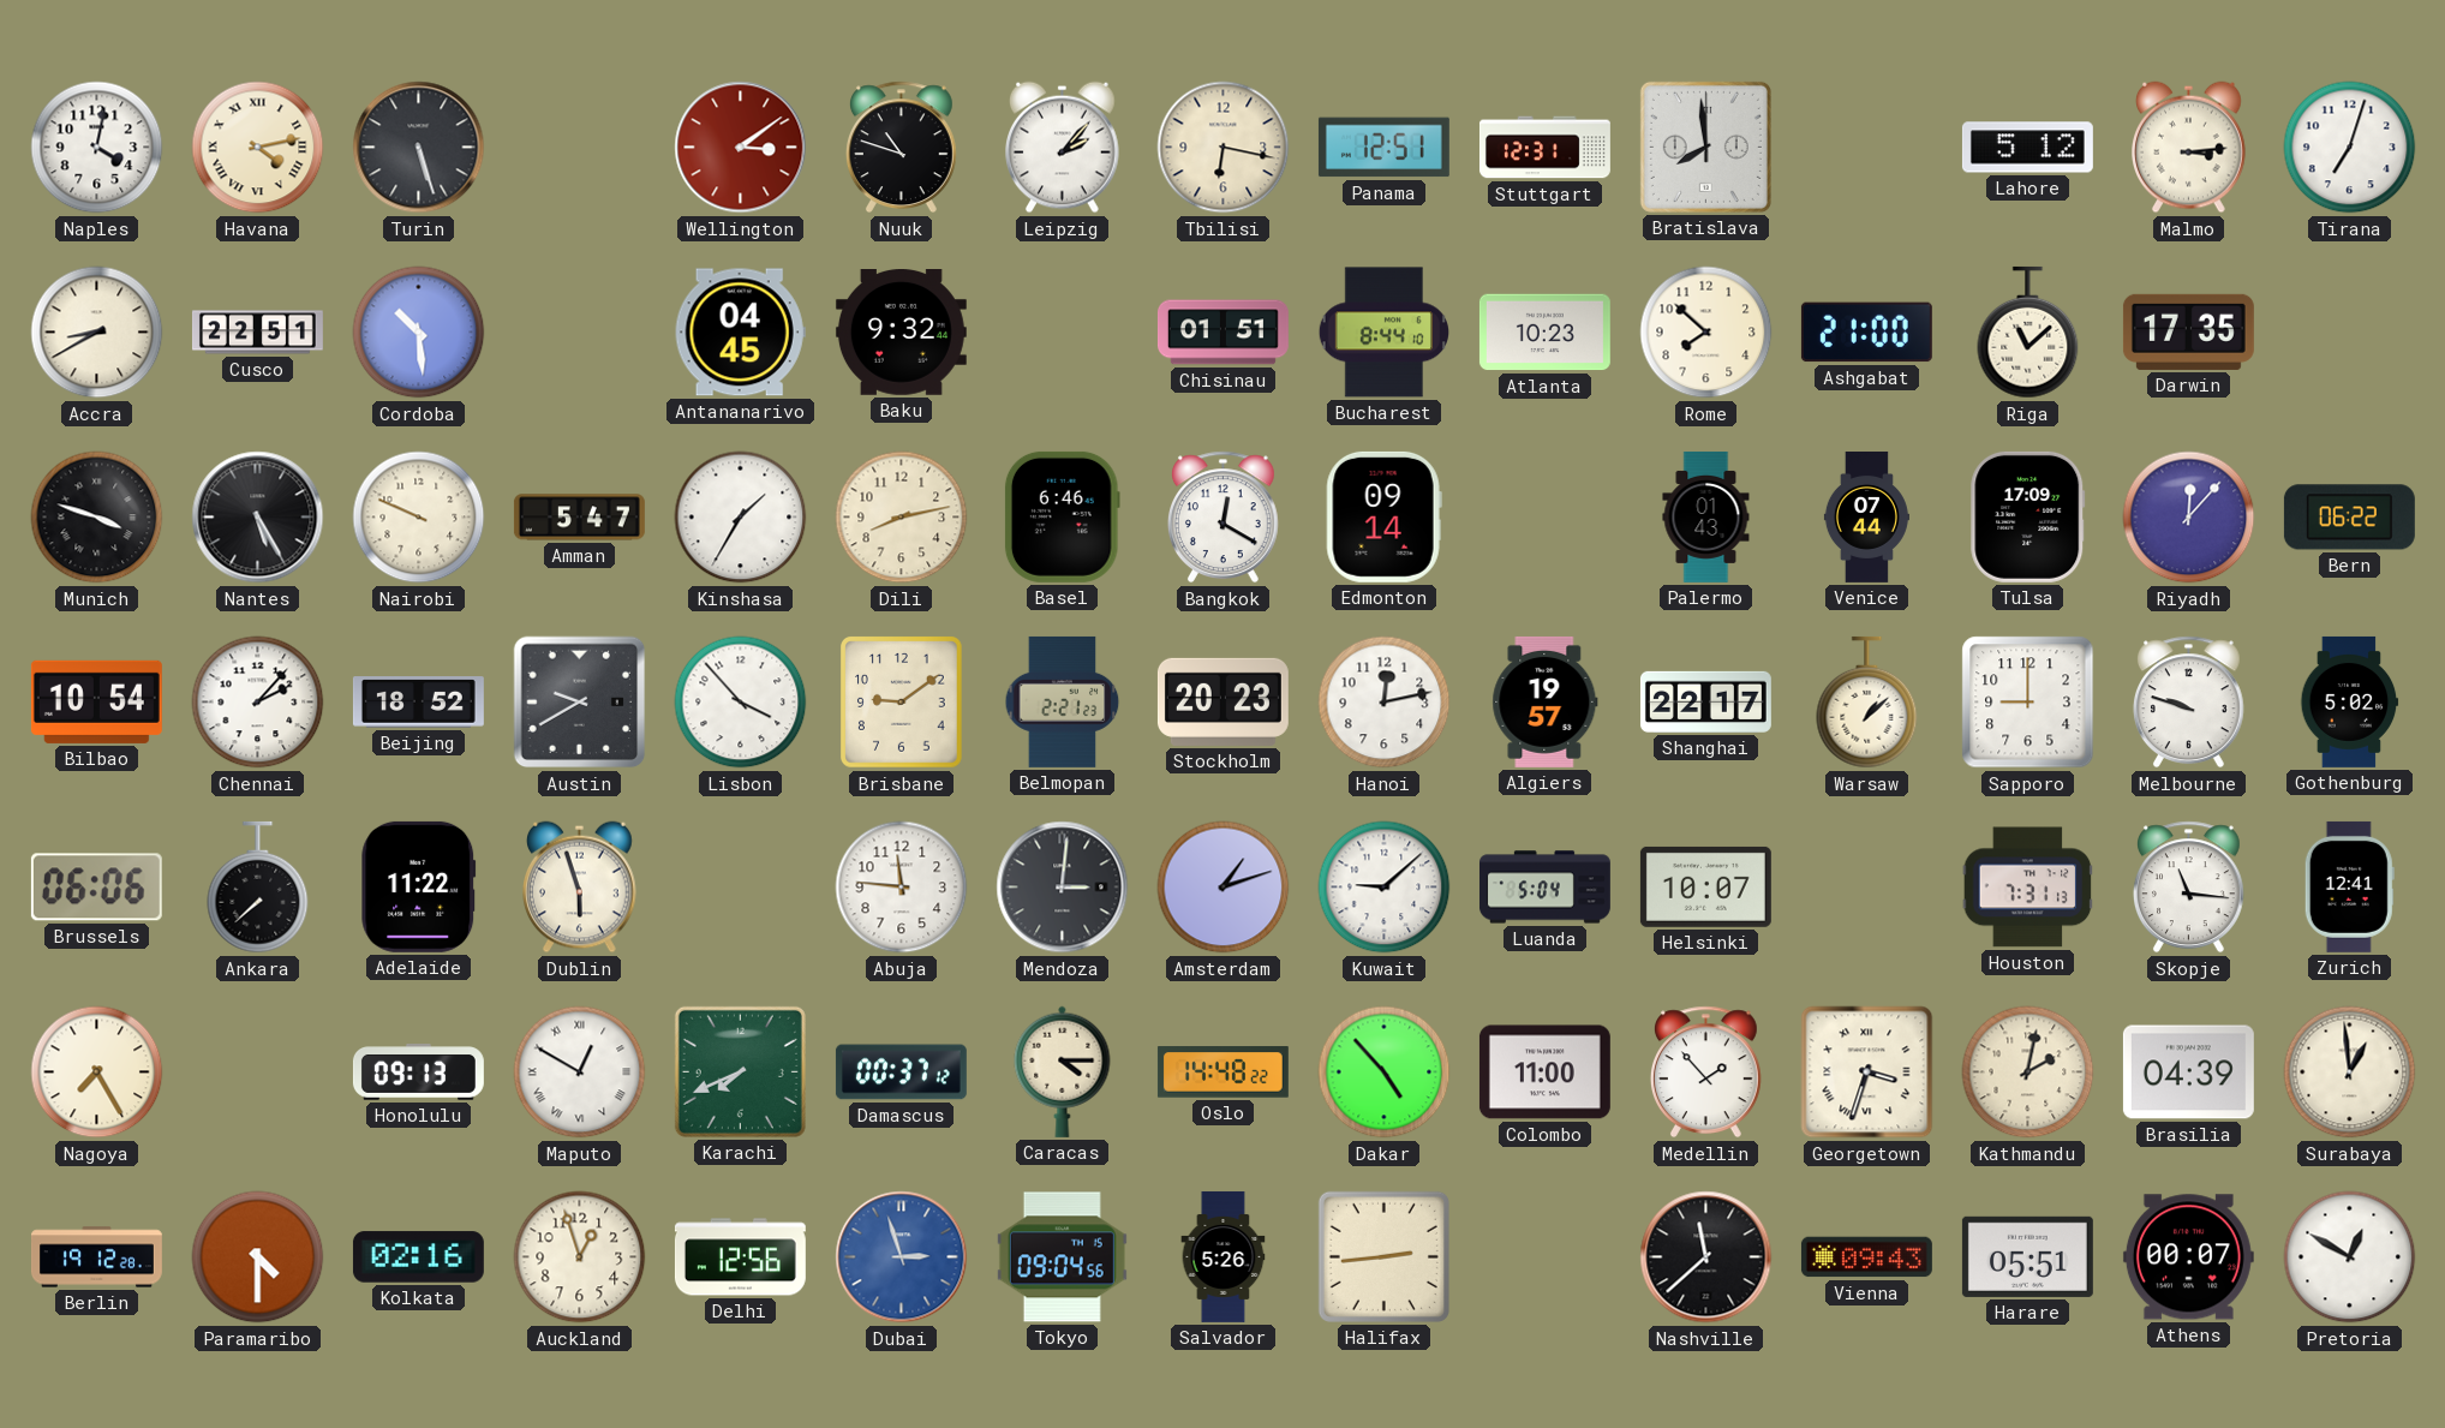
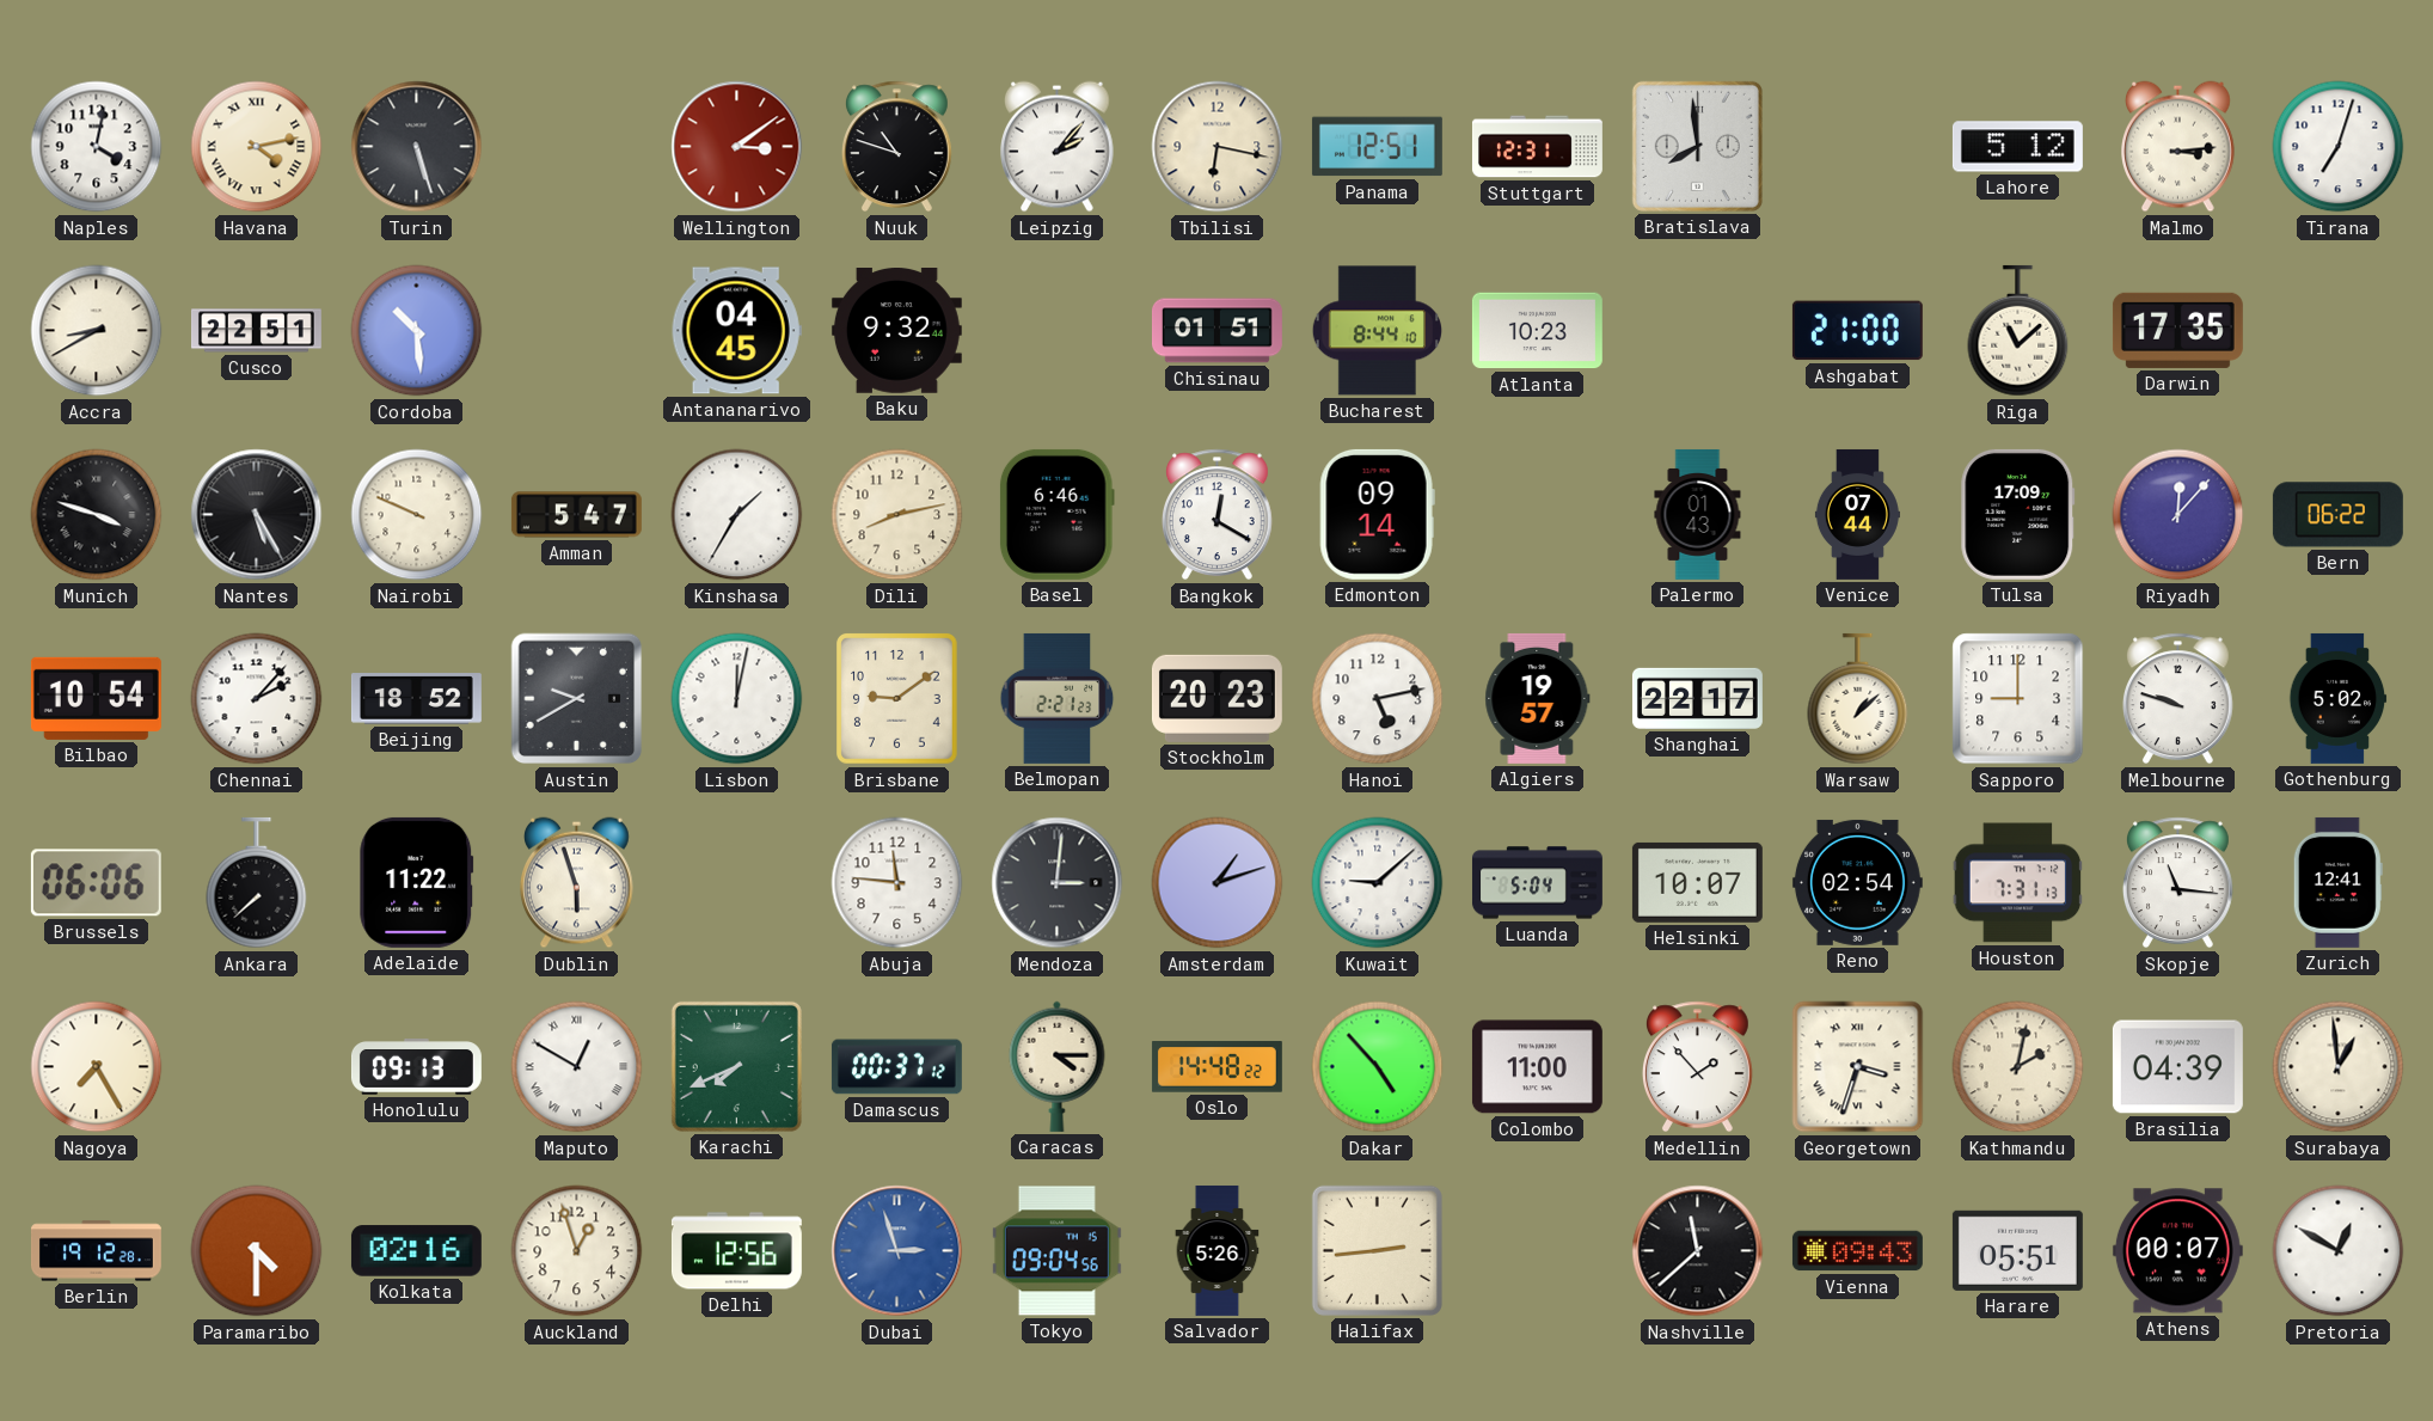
Rome: 7:52 -> none (1706, 333)
Lisbon: 3:53 -> 12:02 (737, 699)
Hanoi: 12:13 -> 5:13 (1378, 699)
Reno: none -> 02:54 (1857, 882)
